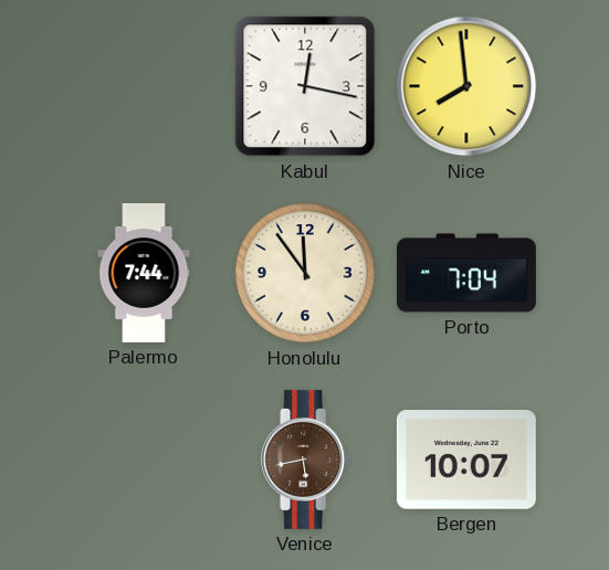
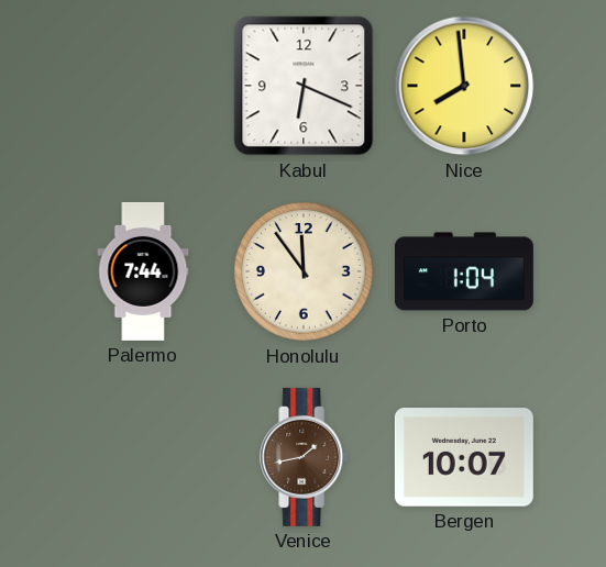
Kabul: 12:17 -> 6:19 (304, 86)
Porto: 7:04 -> 1:04 (464, 271)
Venice: 5:43 -> 1:43 (305, 457)
